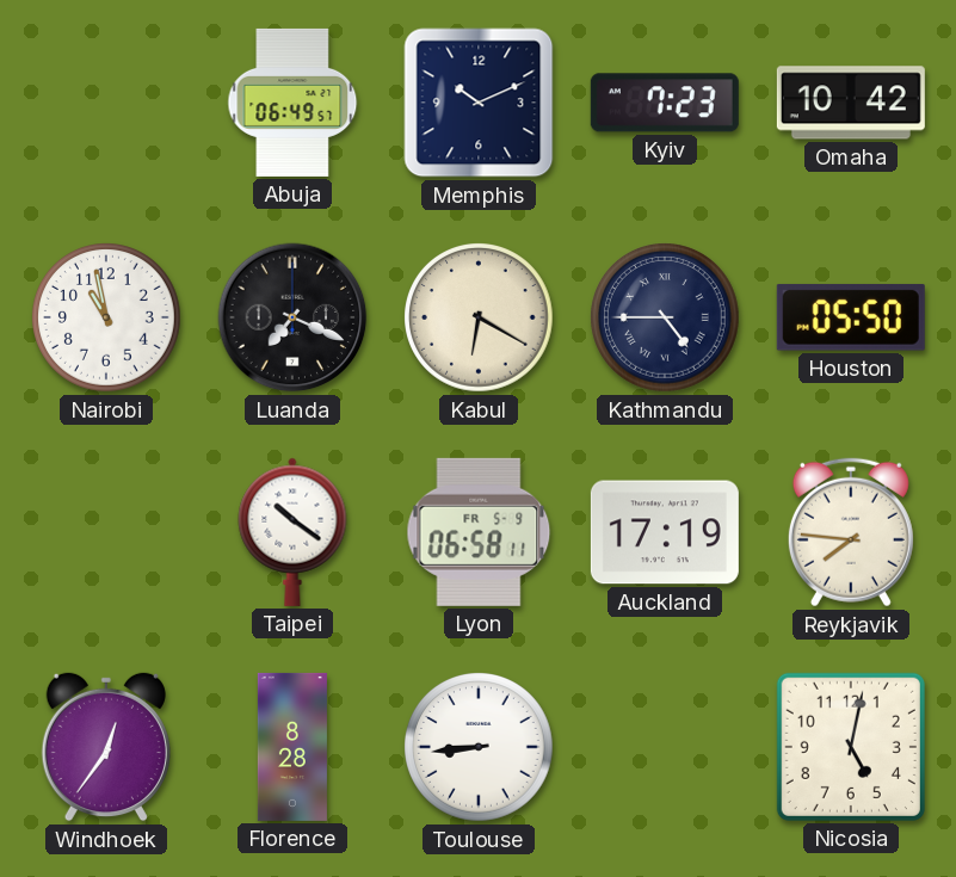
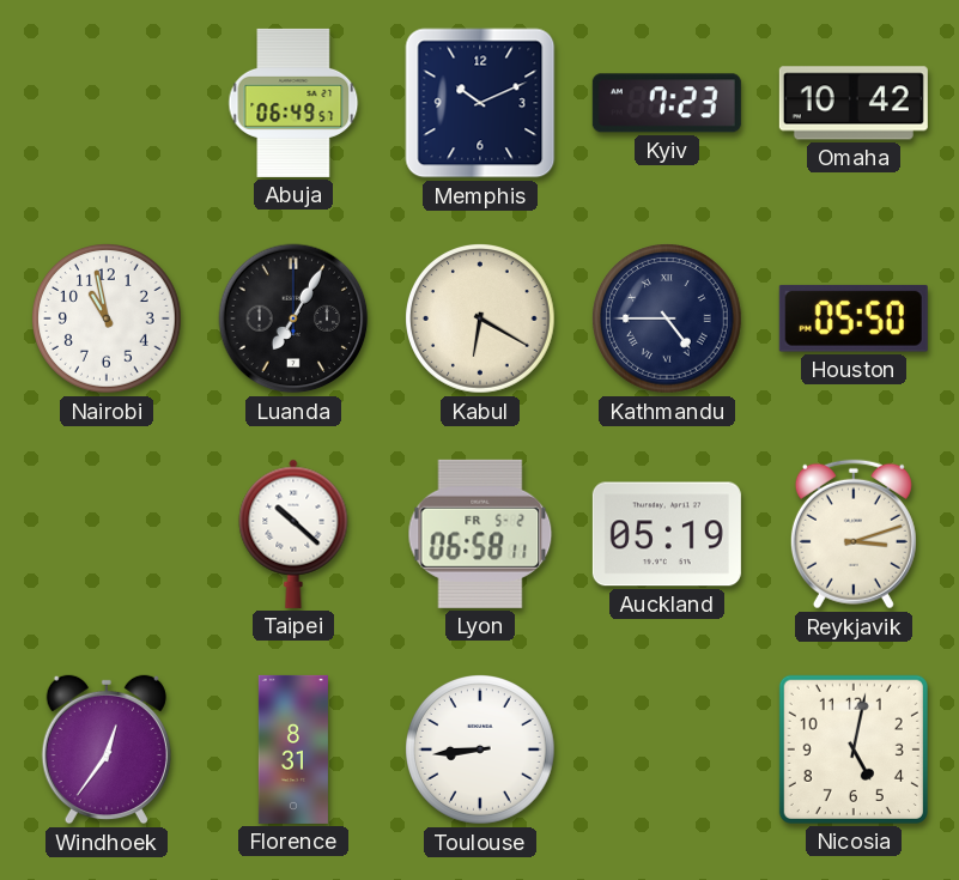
Luanda: 7:19 -> 7:05 (293, 318)
Taipei: 10:21 -> 10:22 (293, 534)
Lyon date: FR 5-9 -> FR 5-2 (480, 534)
Auckland: 17:19 -> 05:19 (667, 534)
Reykjavik: 7:46 -> 3:12 (854, 534)
Florence: 8:28 -> 8:31 (293, 749)
